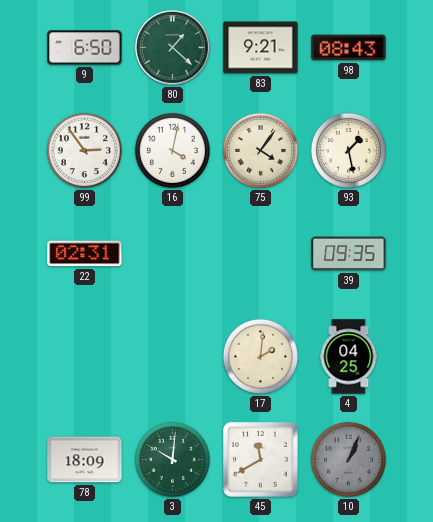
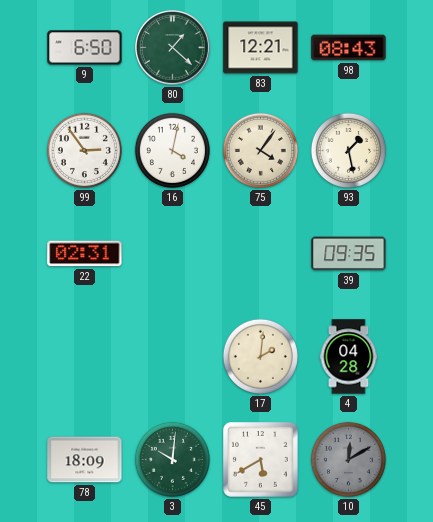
83: 9:21 -> 12:21 (261, 48)
4: 04:25 -> 04:28 (349, 357)
45: 11:40 -> 5:40 (261, 460)
10: 1:04 -> 12:10 (348, 459)
